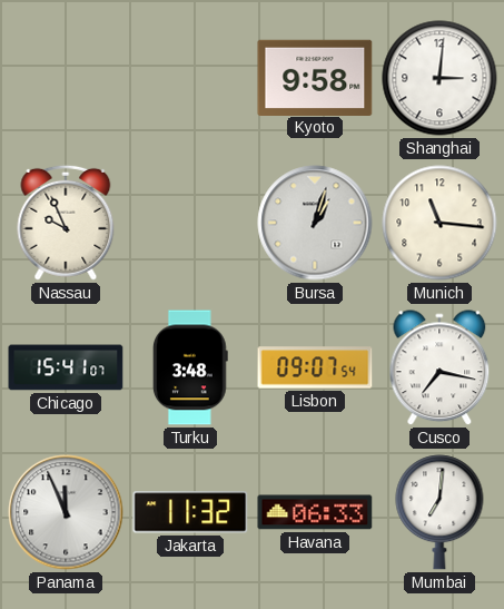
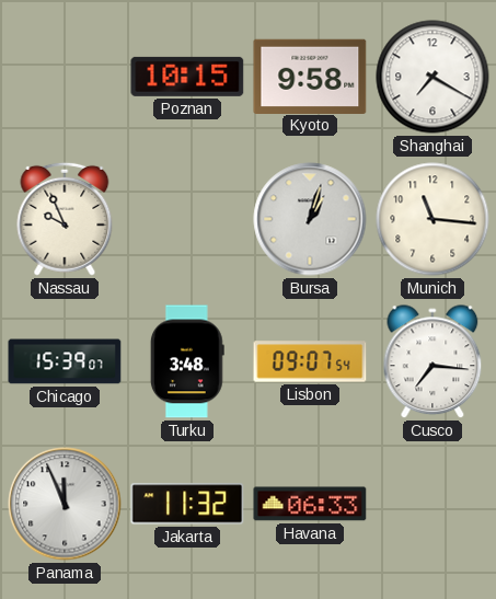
Poznan: none -> 10:15 (187, 77)
Shanghai: 3:01 -> 7:20 (432, 77)
Chicago: 15:41 -> 15:39 (65, 361)
Cusco: 7:17 -> 7:16 (432, 362)
Mumbai: 7:01 -> none (439, 512)
